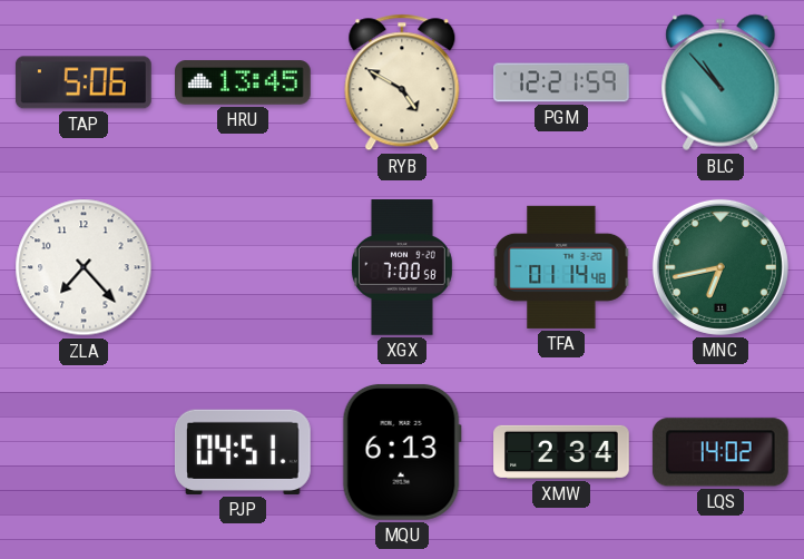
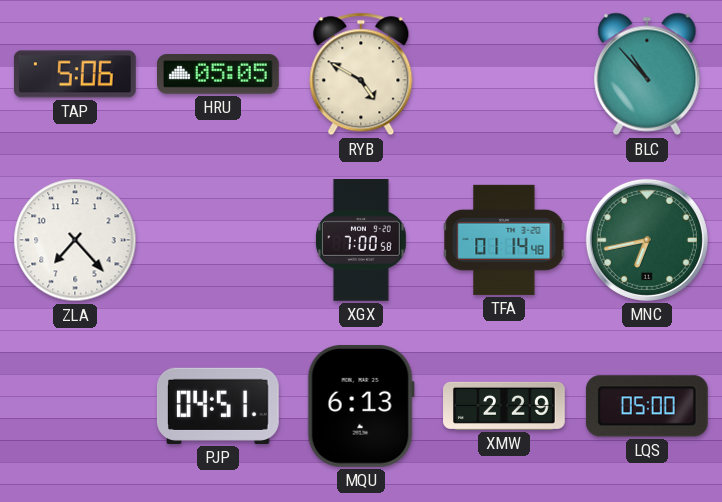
HRU: 13:45 -> 05:05 (219, 74)
PGM: 12:21 -> none (561, 82)
XMW: 2:34 -> 2:29 (504, 406)
LQS: 14:02 -> 05:00 (647, 406)
